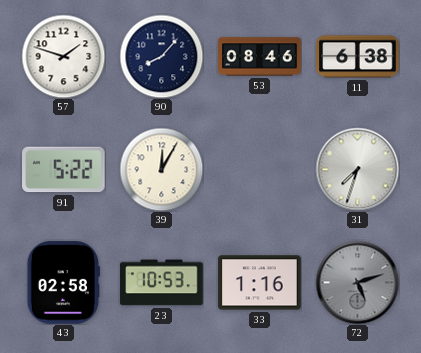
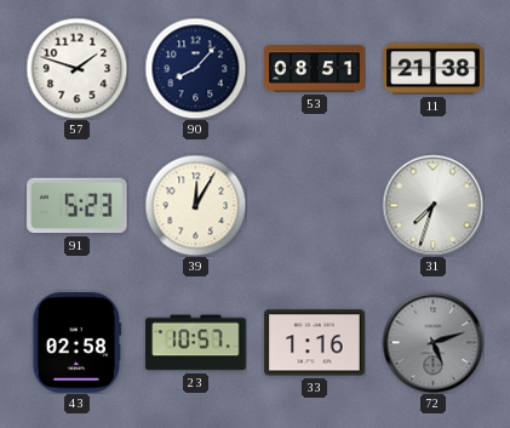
53: 08:46 -> 08:51 (315, 69)
11: 6:38 -> 21:38 (434, 69)
91: 5:22 -> 5:23 (78, 206)
23: 10:53 -> 10:57 (196, 343)
